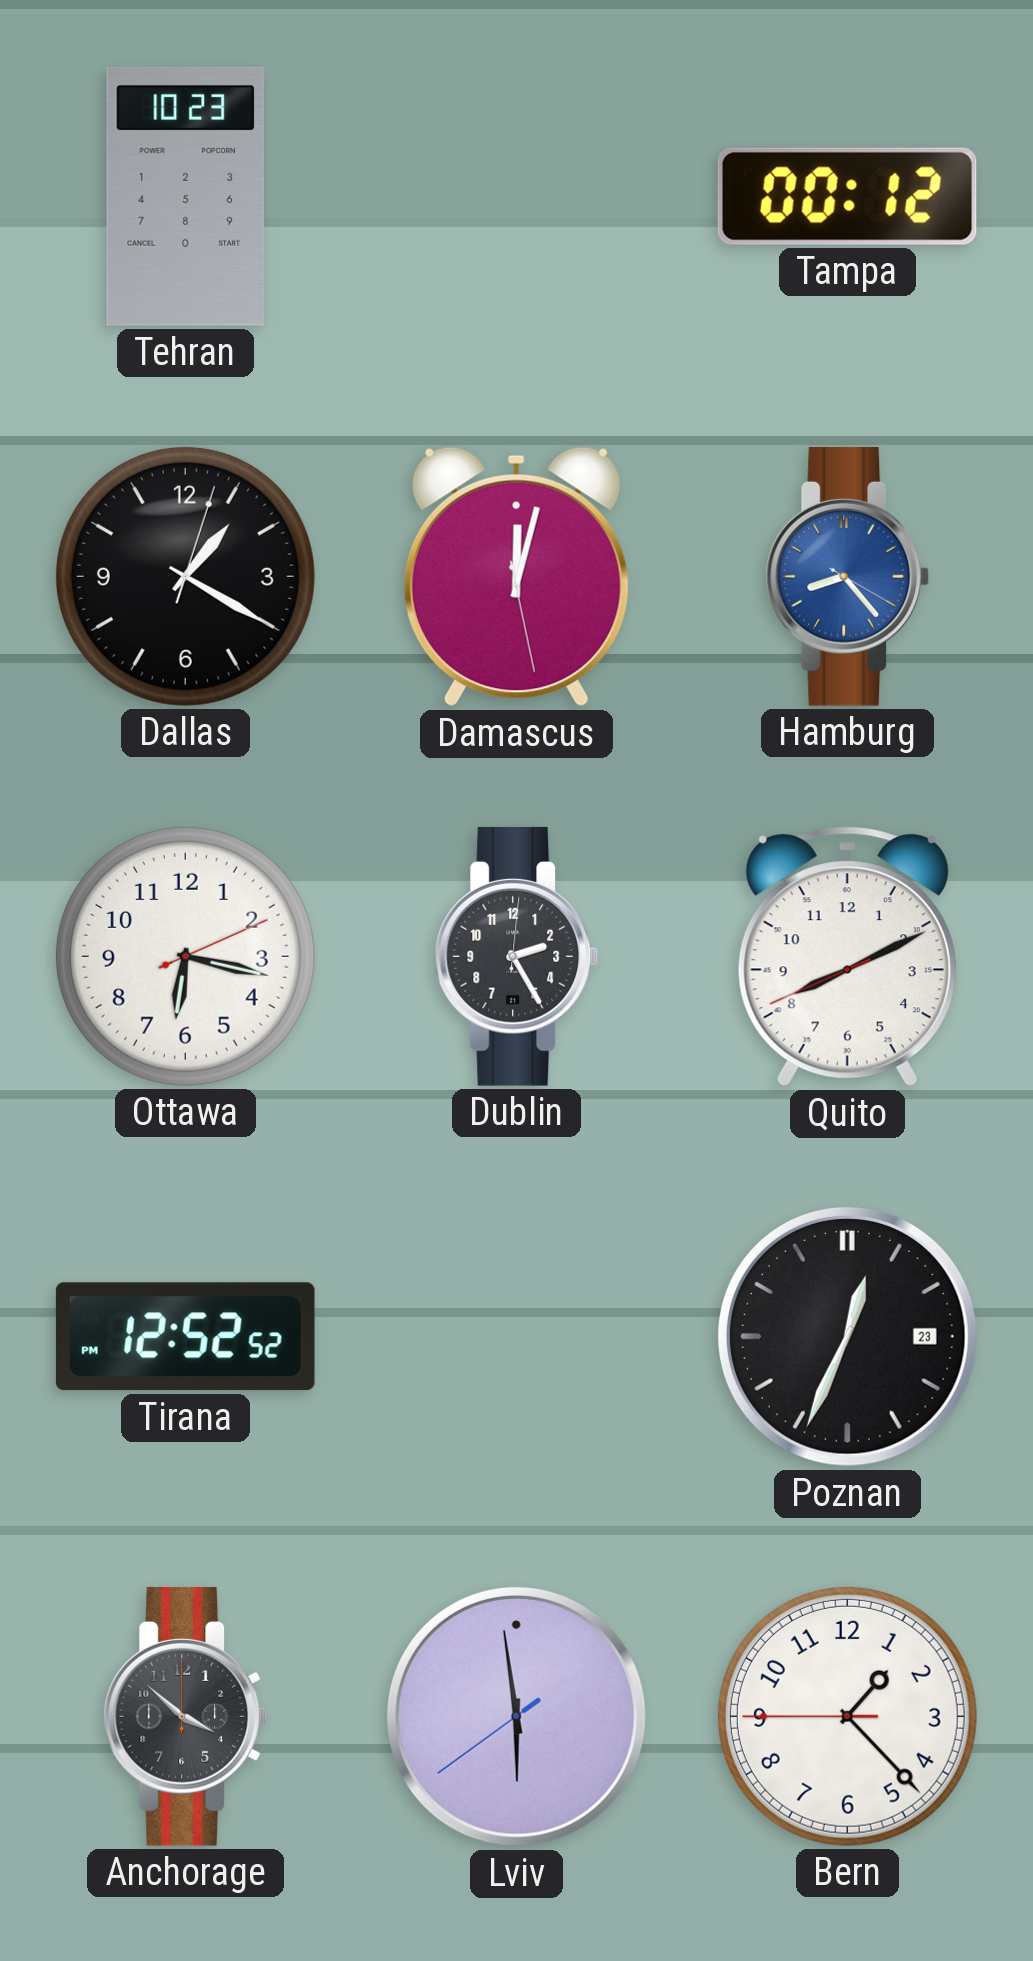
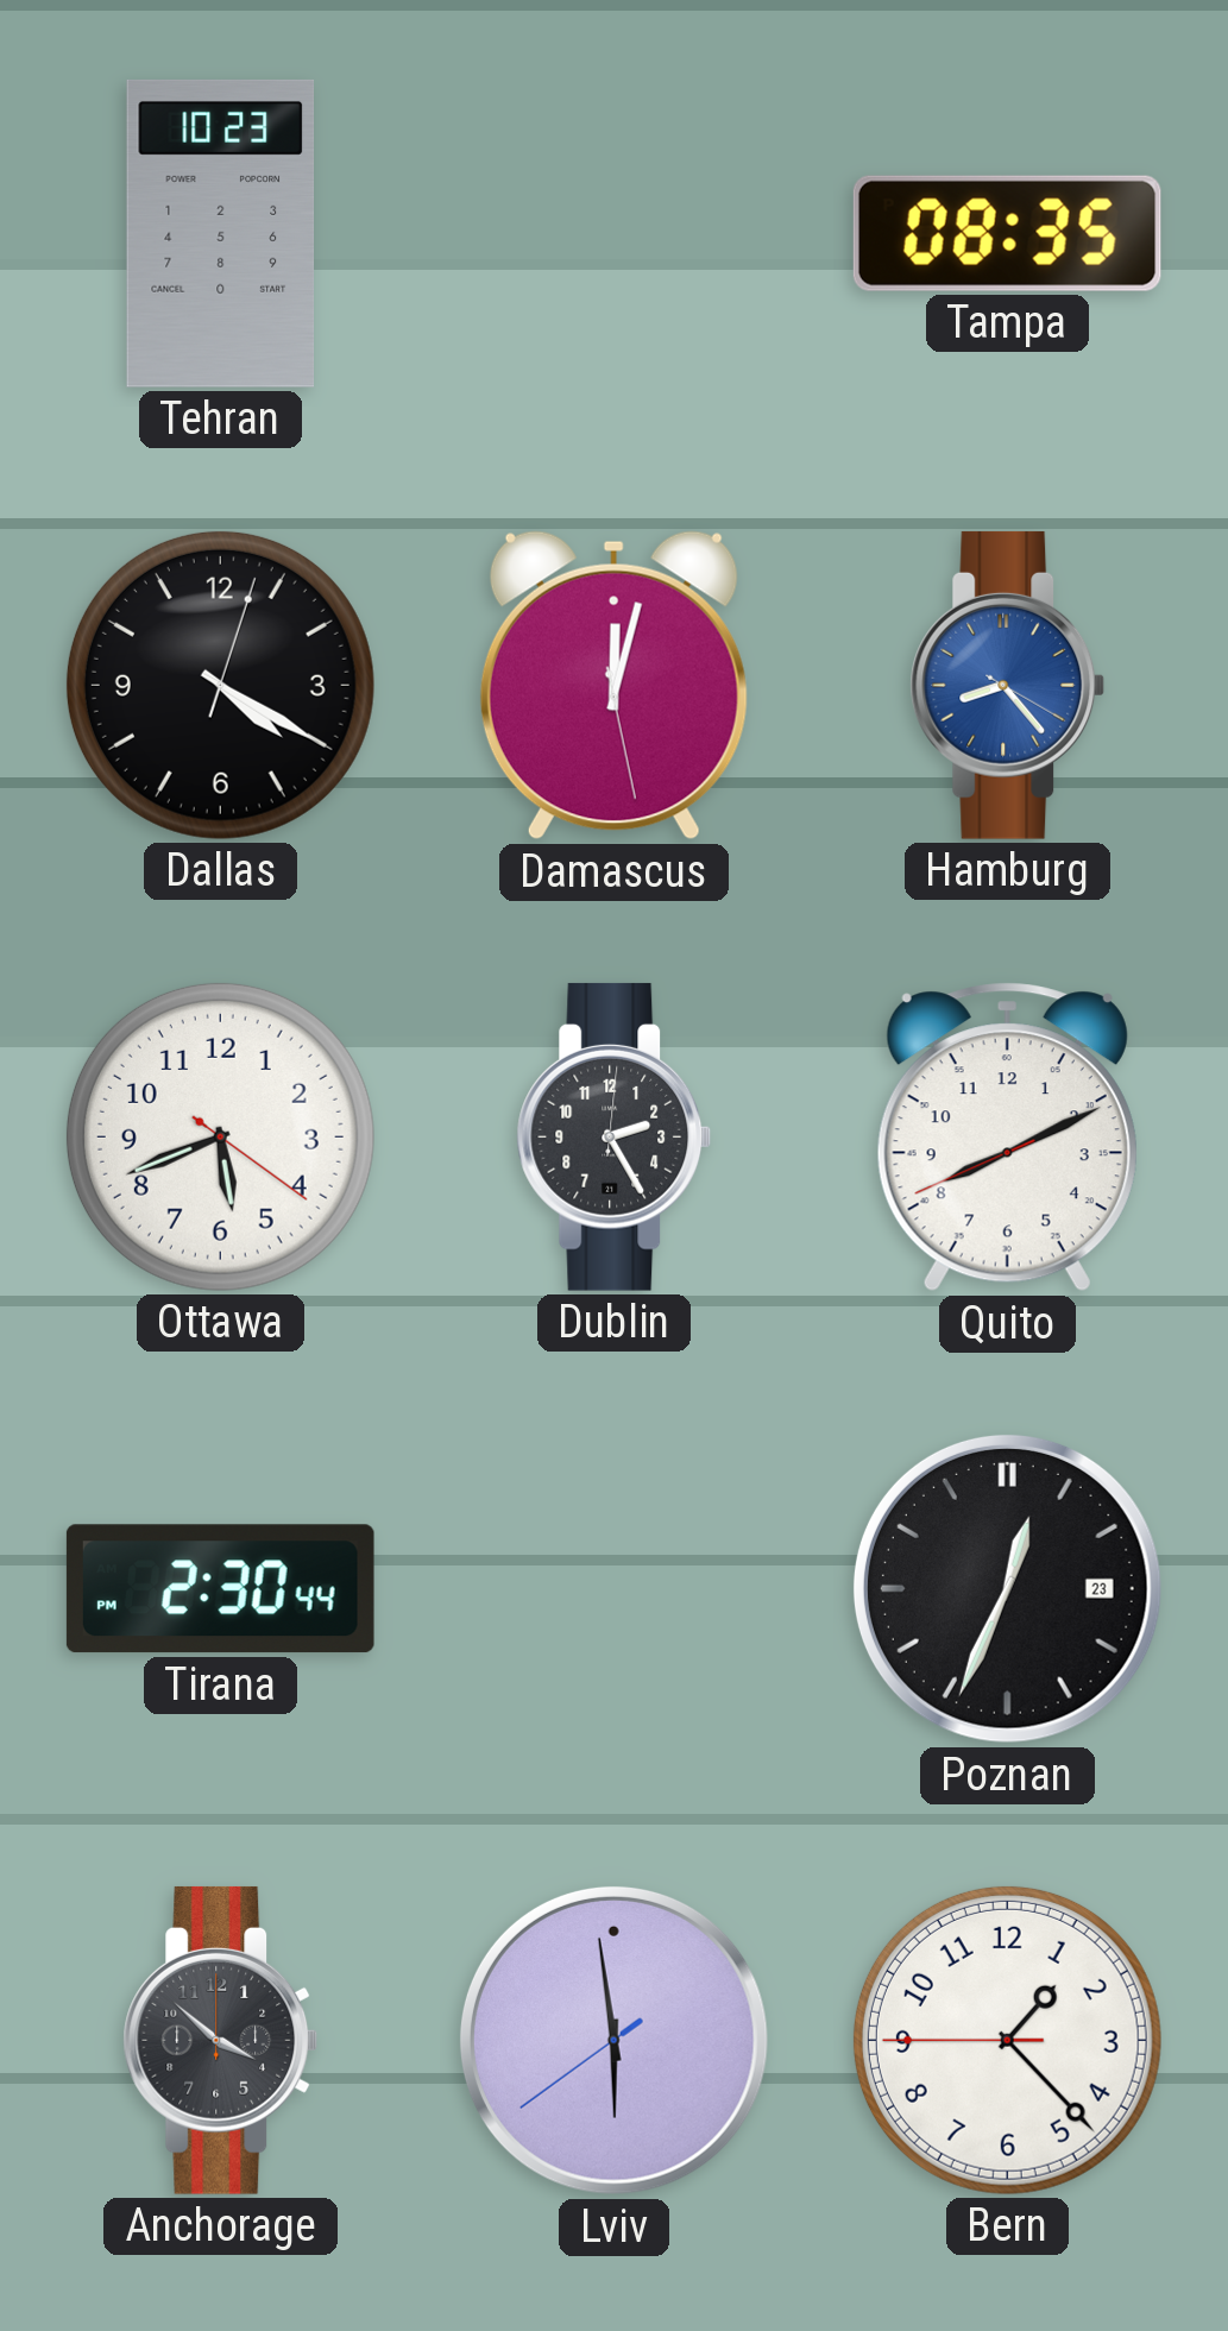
Tampa: 00:12 -> 08:35 (1007, 233)
Dallas: 1:20 -> 4:20 (220, 685)
Ottawa: 6:17 -> 5:41 (220, 1136)
Tirana: 12:52 -> 2:30 (220, 1589)
